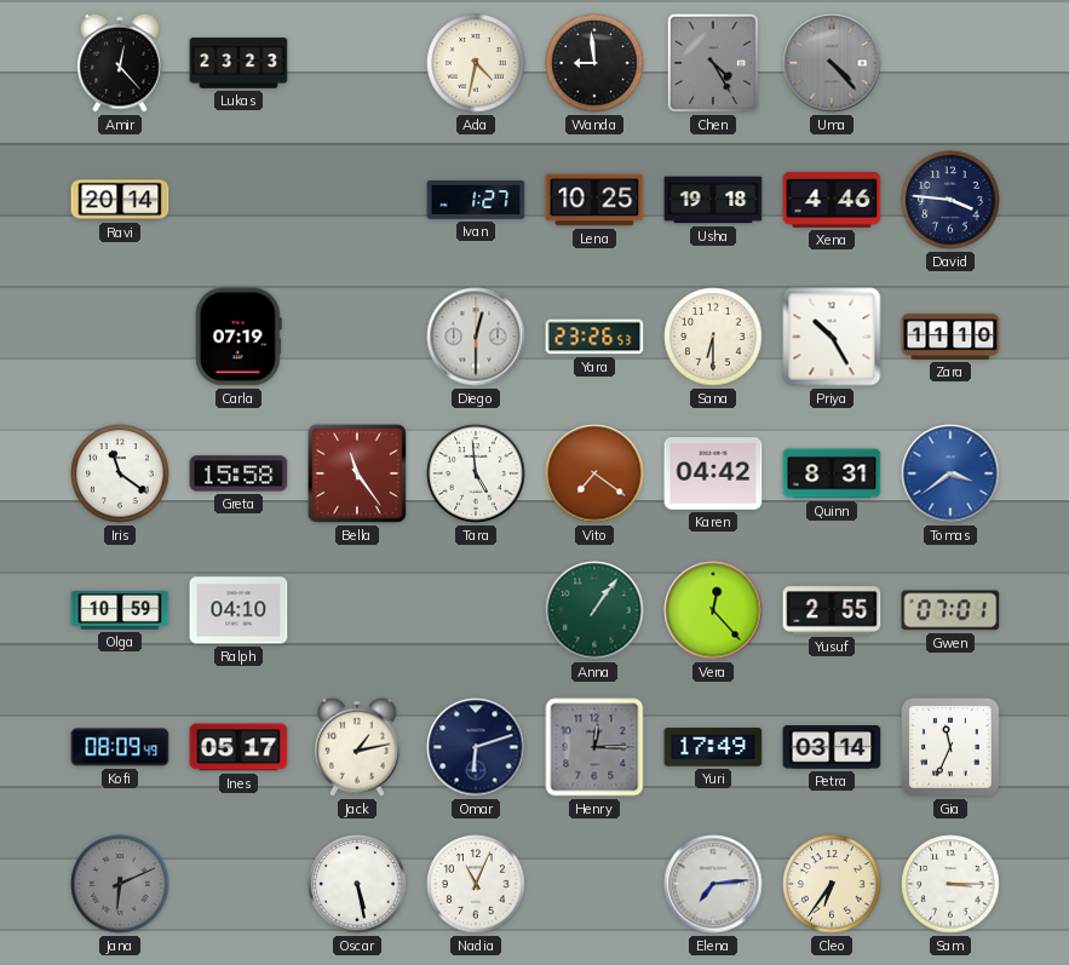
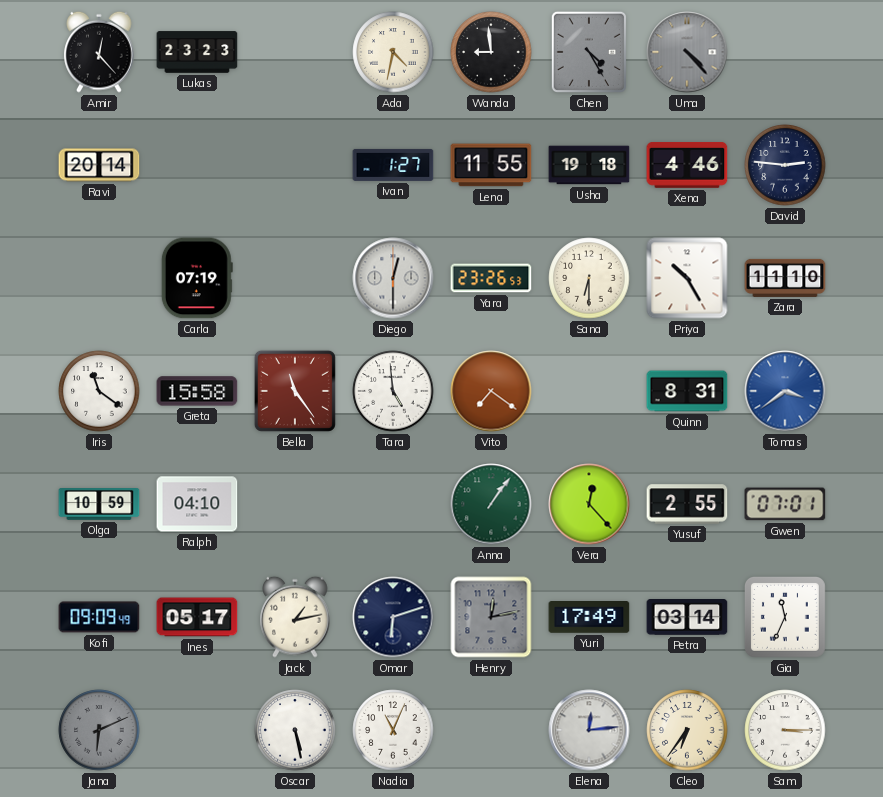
Lena: 10:25 -> 11:55 (491, 165)
David: 3:46 -> 2:46 (785, 165)
Karen: 04:42 -> none (713, 473)
Kofi: 08:09 -> 09:09 (99, 617)
Henry: 12:15 -> 12:13 (491, 617)
Elena: 7:14 -> 12:14 (589, 730)
